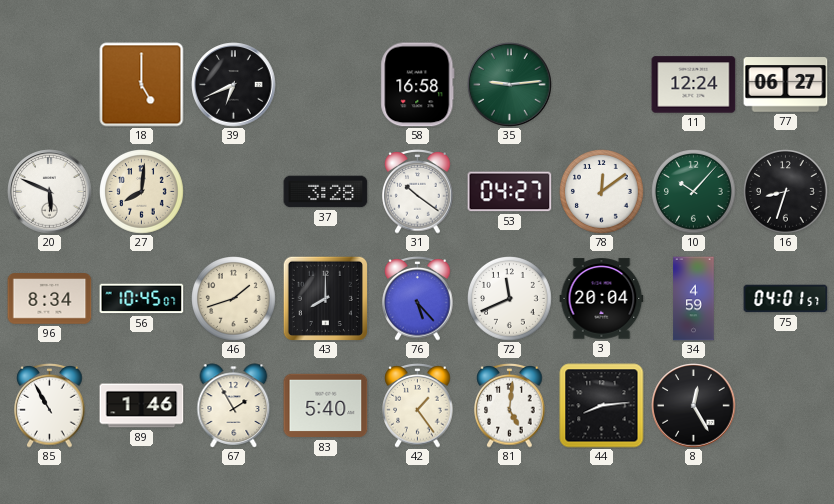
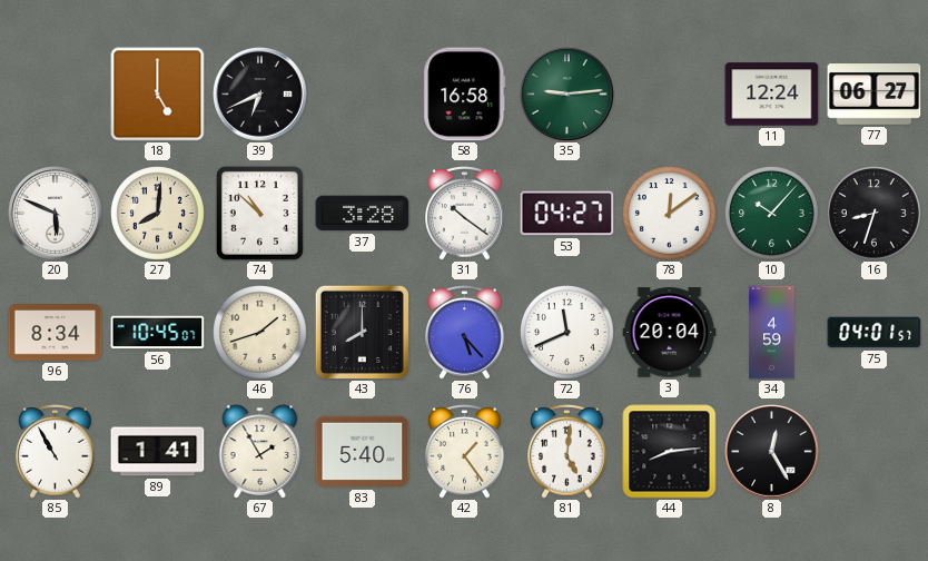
74: none -> 10:52 (259, 213)
89: 1:46 -> 1:41 (158, 452)
